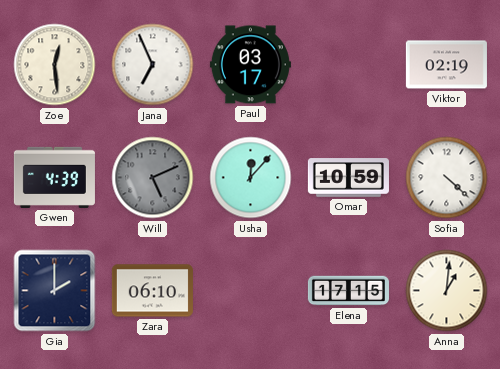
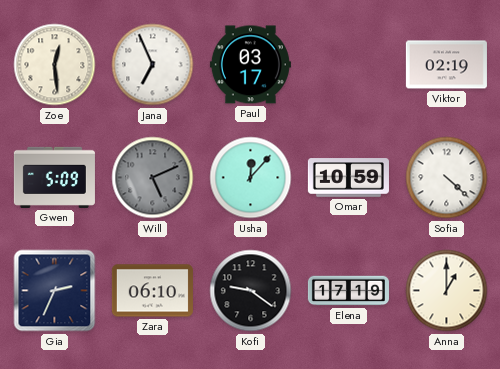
Gwen: 4:39 -> 5:09 (54, 177)
Gia: 2:00 -> 2:34 (55, 291)
Kofi: none -> 9:21 (251, 291)
Elena: 17:15 -> 17:19 (348, 291)
Anna: 1:01 -> 1:00 (447, 291)
